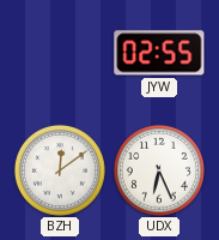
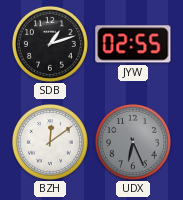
SDB: none -> 1:12 (50, 44)
UDX dial: white -> grey (133, 142)
